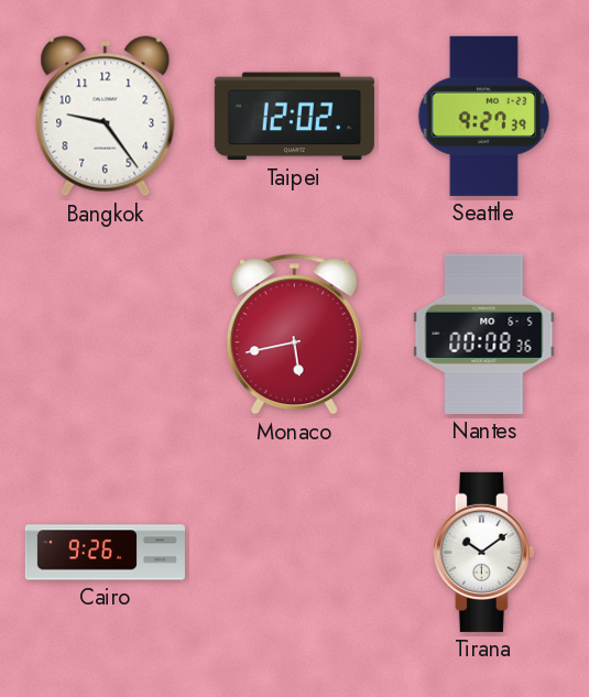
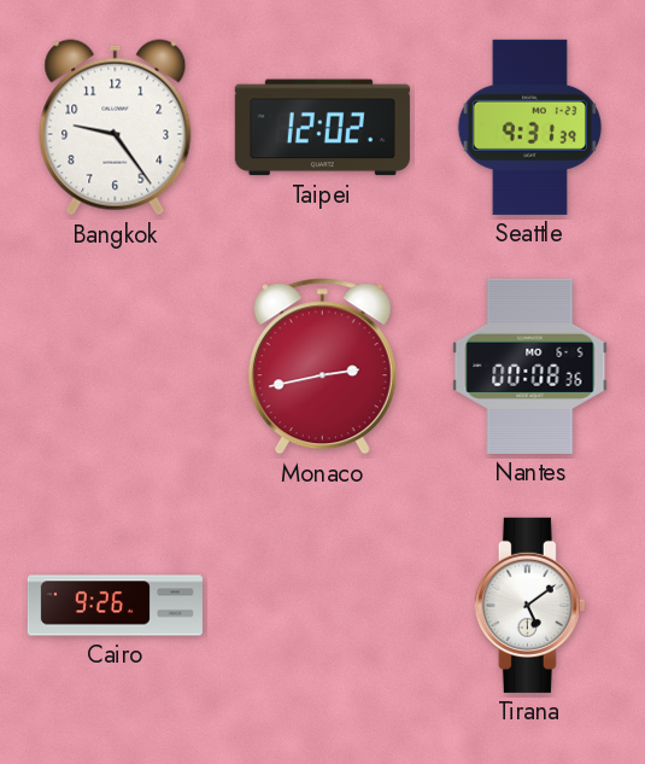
Seattle: 9:27 -> 9:31 (529, 127)
Monaco: 5:43 -> 2:43 (322, 367)
Tirana: 10:09 -> 5:09 (529, 605)
